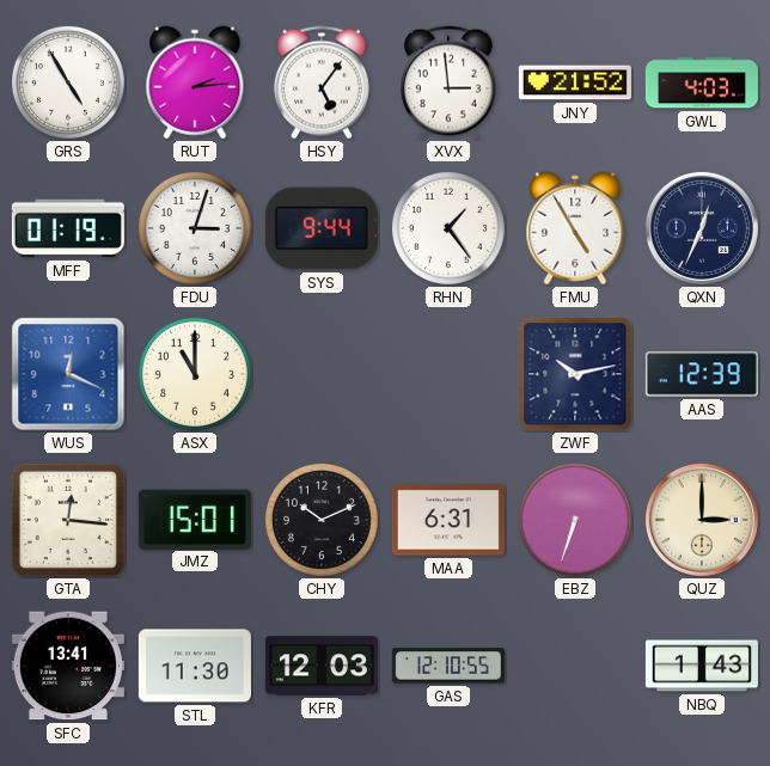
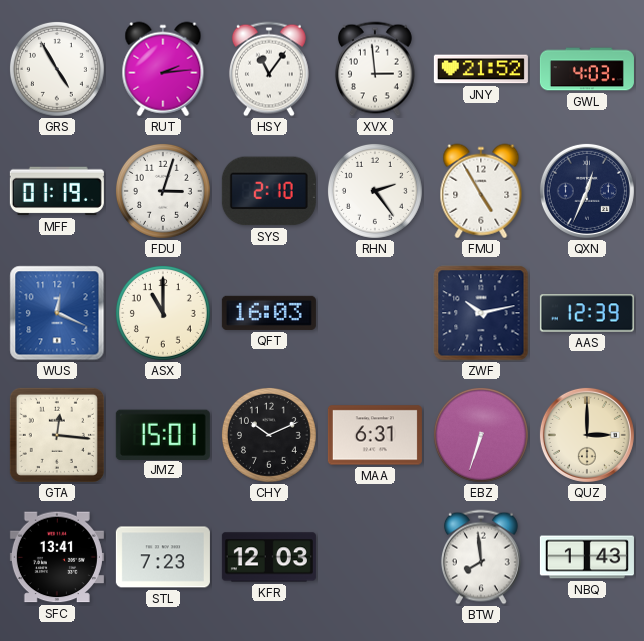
HSY: 5:06 -> 11:06 (269, 69)
SYS: 9:44 -> 2:10 (269, 191)
RHN: 1:24 -> 2:24 (375, 191)
QFT: none -> 16:03 (269, 313)
STL: 11:30 -> 7:23 (163, 557)
GAS: 12:10 -> none (448, 666)
BTW: none -> 7:59 (481, 557)
